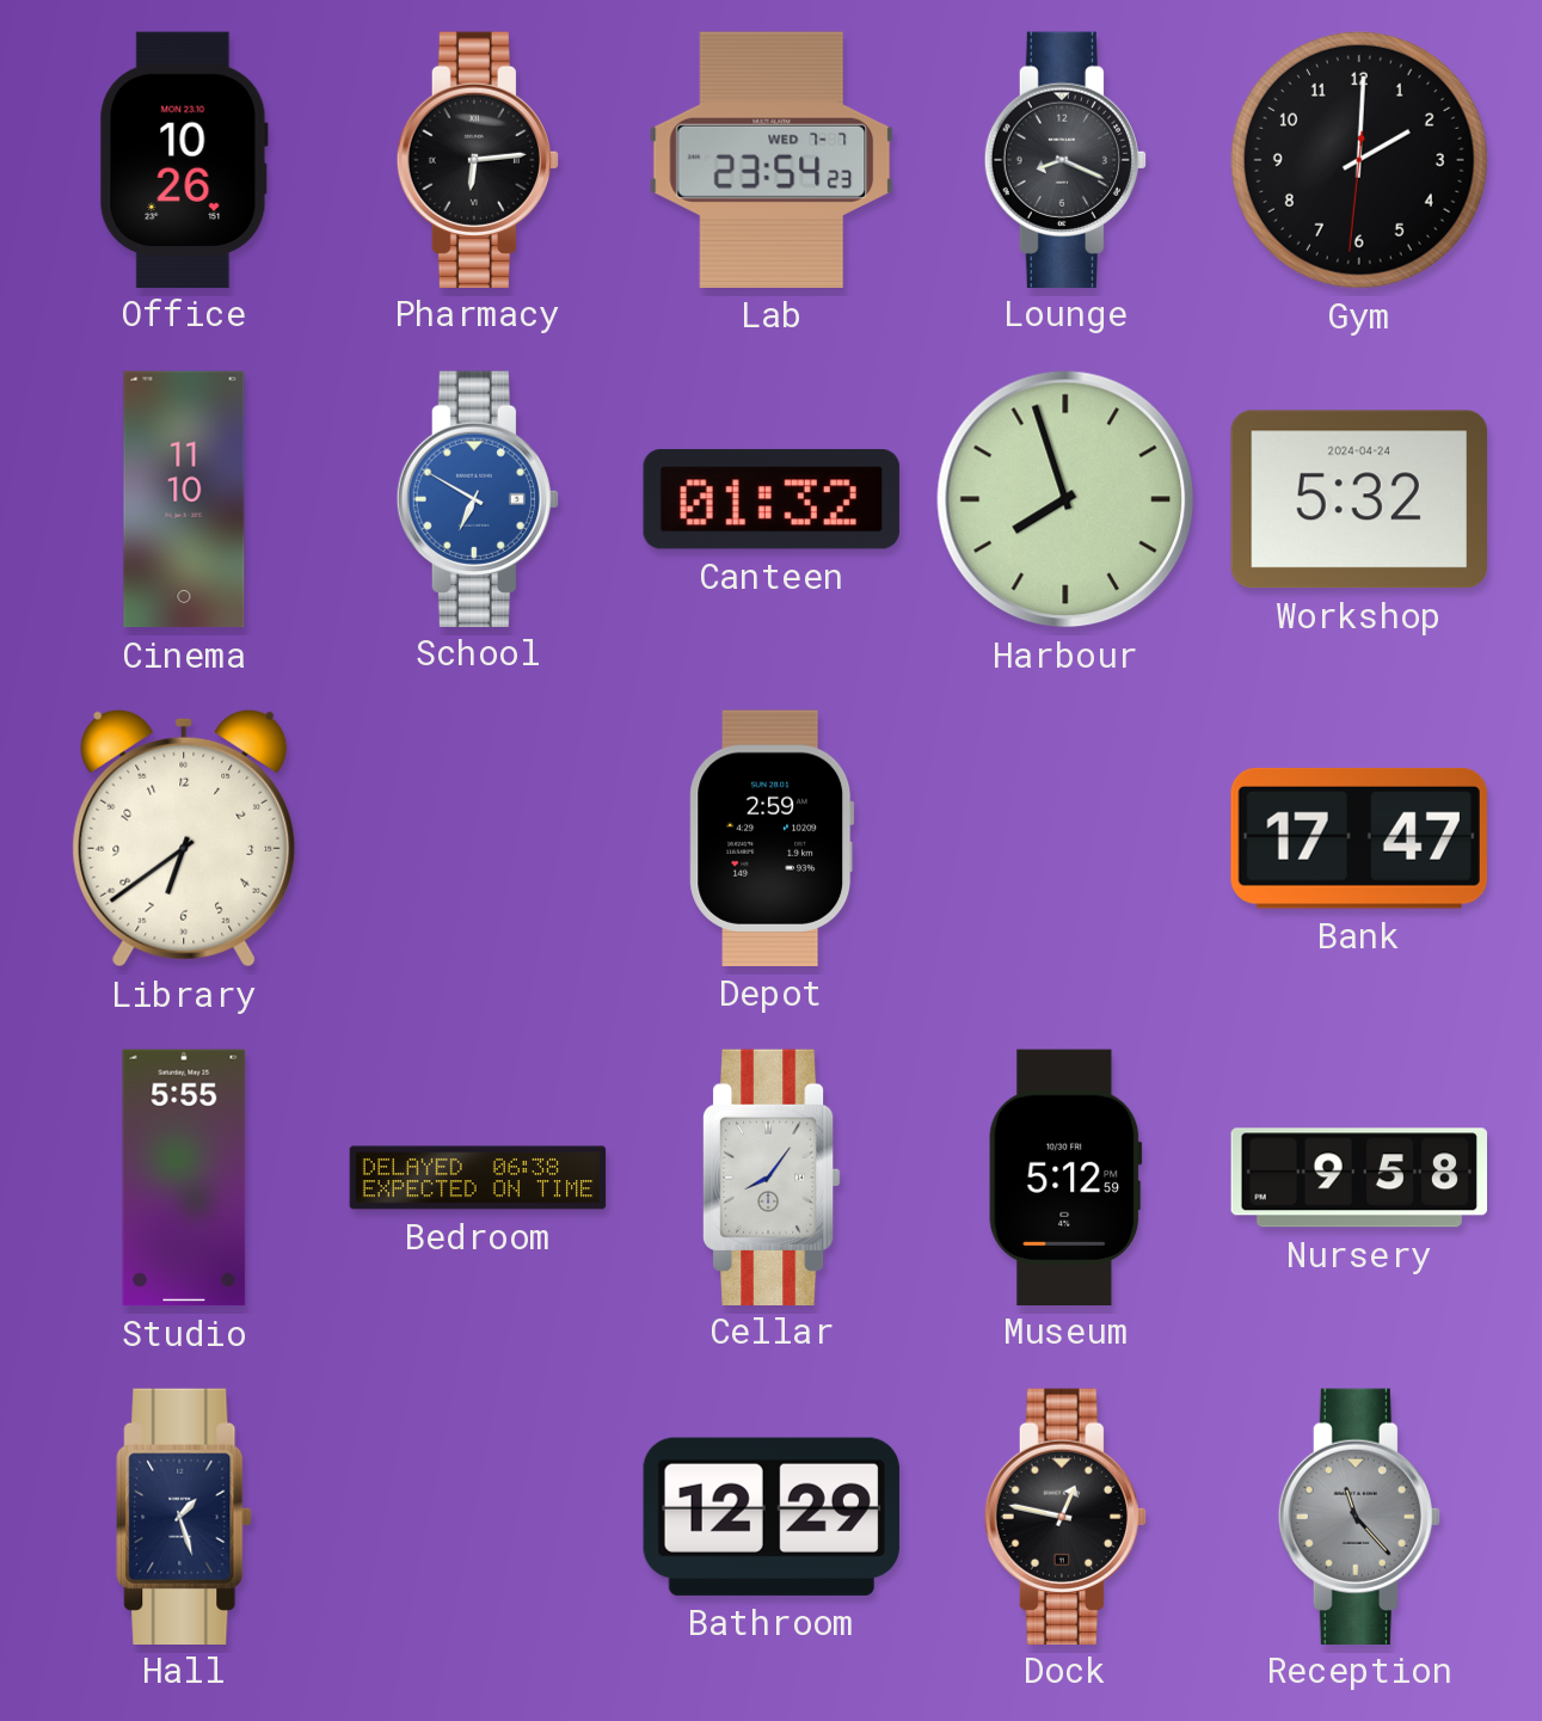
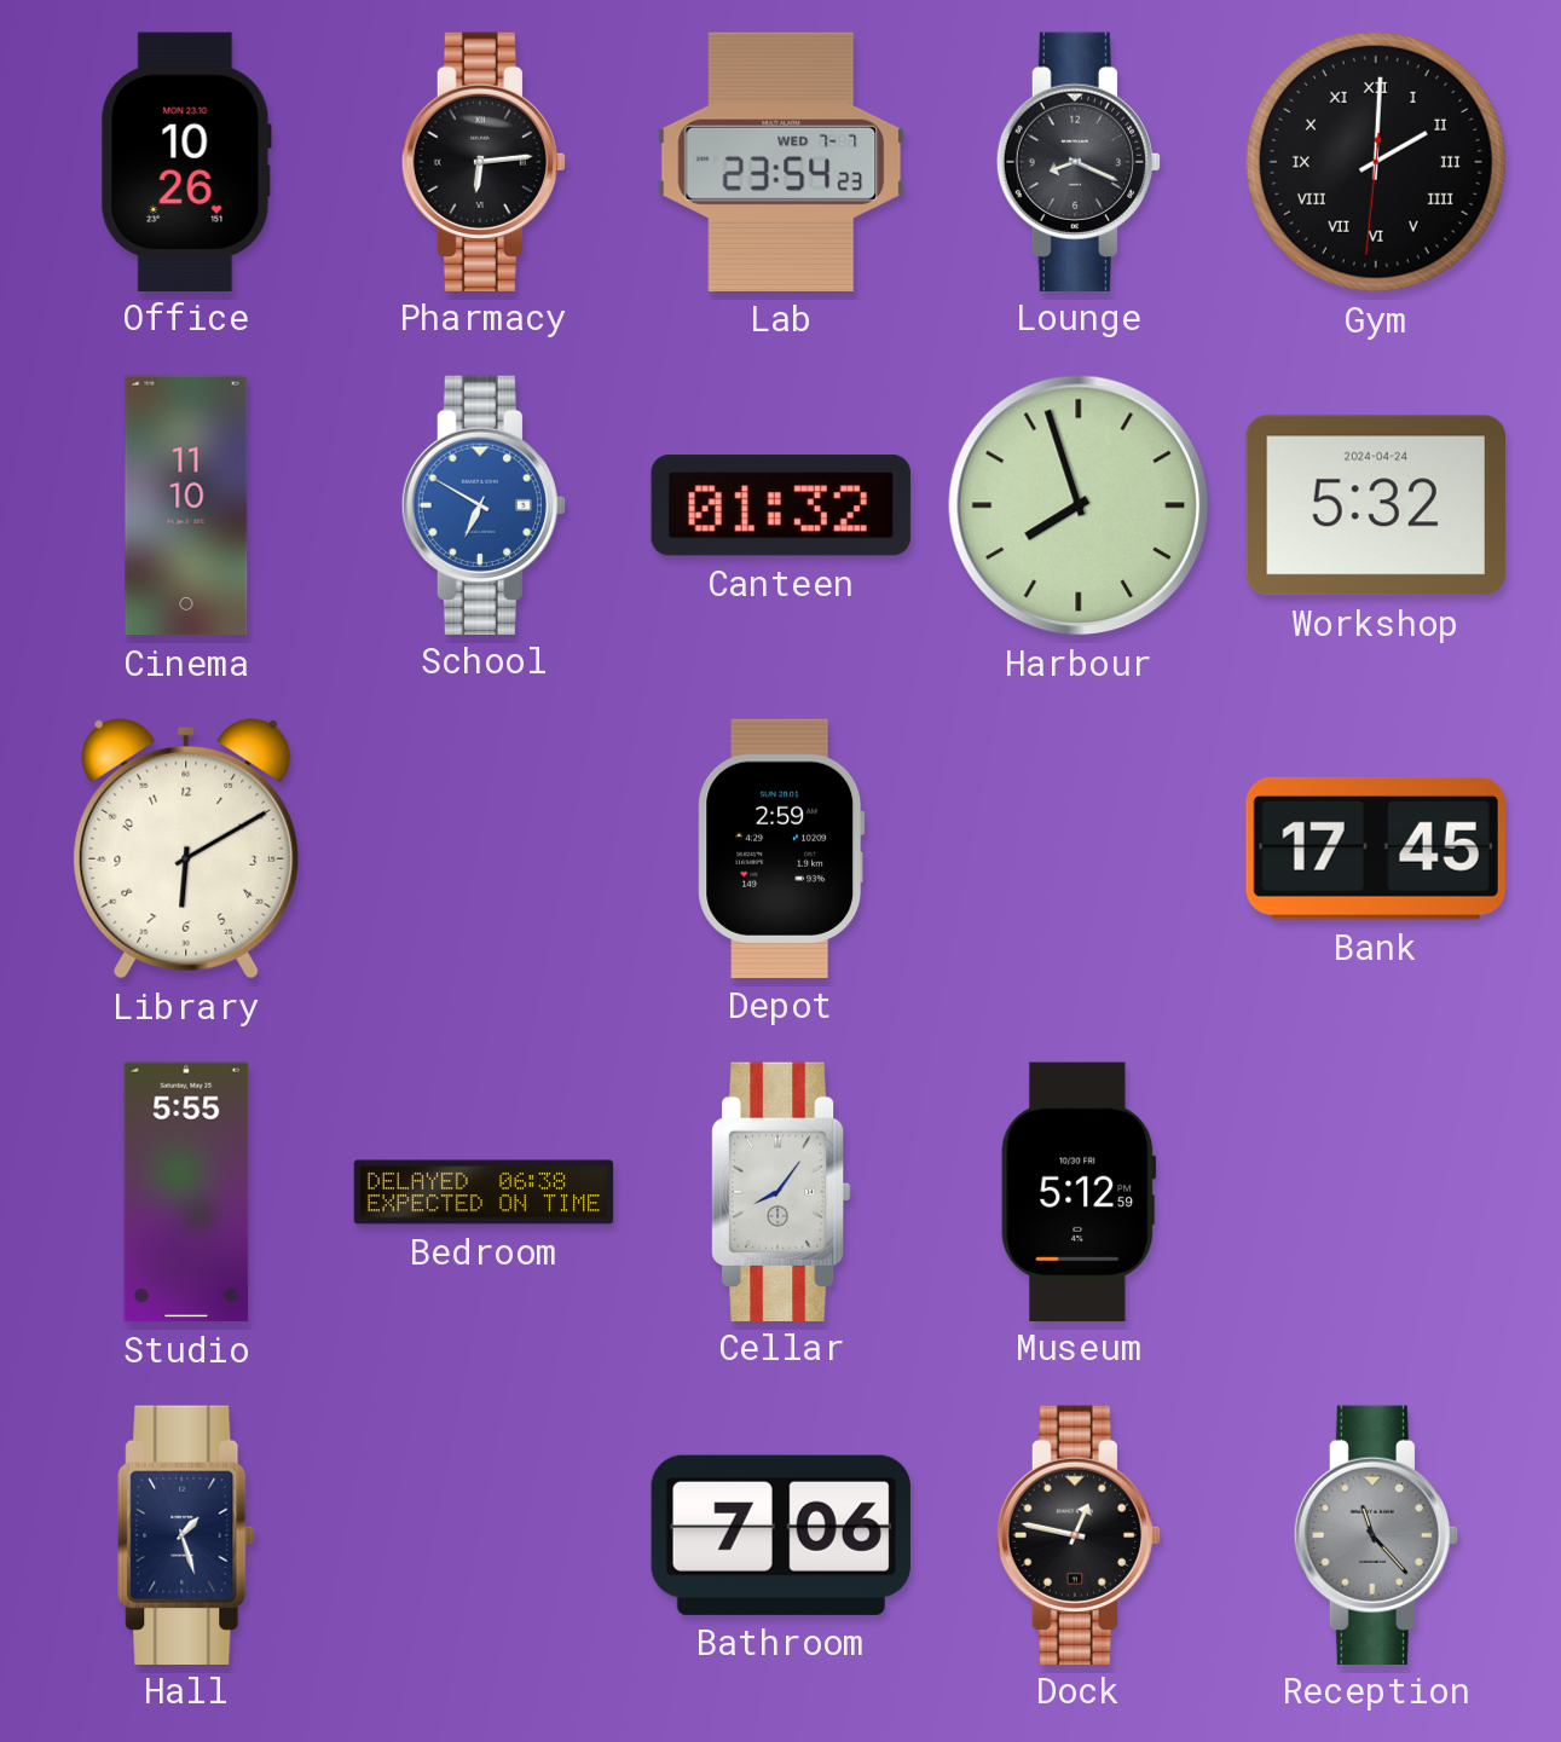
Gym numerals: Arabic -> Roman (1376, 162)
Library: 6:39 -> 6:10 (186, 849)
Bank: 17:47 -> 17:45 (1376, 849)
Nursery: 9:58 -> none (1358, 1178)
Bathroom: 12:29 -> 7:06 (781, 1535)
